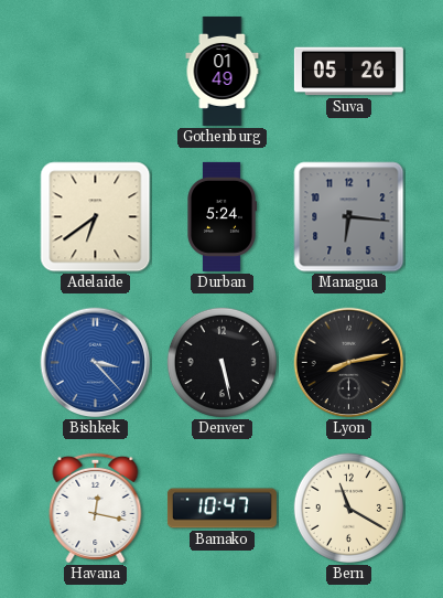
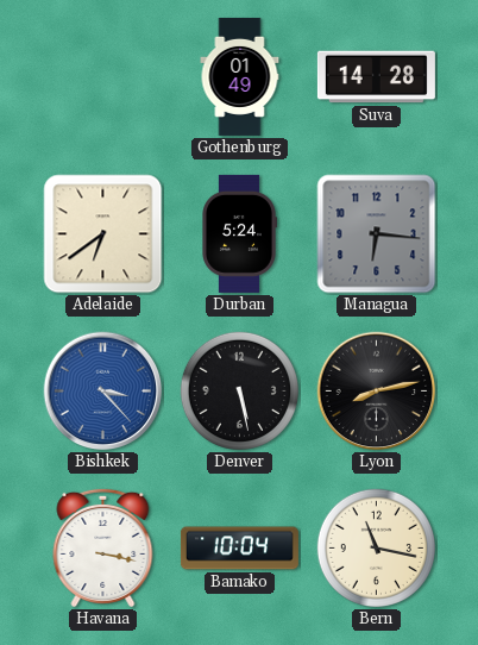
Suva: 05:26 -> 14:28 (376, 77)
Havana: 12:17 -> 3:17 (103, 547)
Bamako: 10:47 -> 10:04 (239, 549)
Bern: 11:20 -> 11:17 (376, 547)
